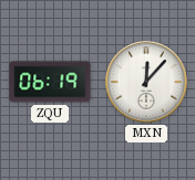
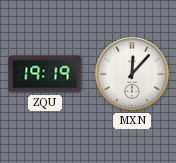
ZQU: 06:19 -> 19:19 (45, 74)
